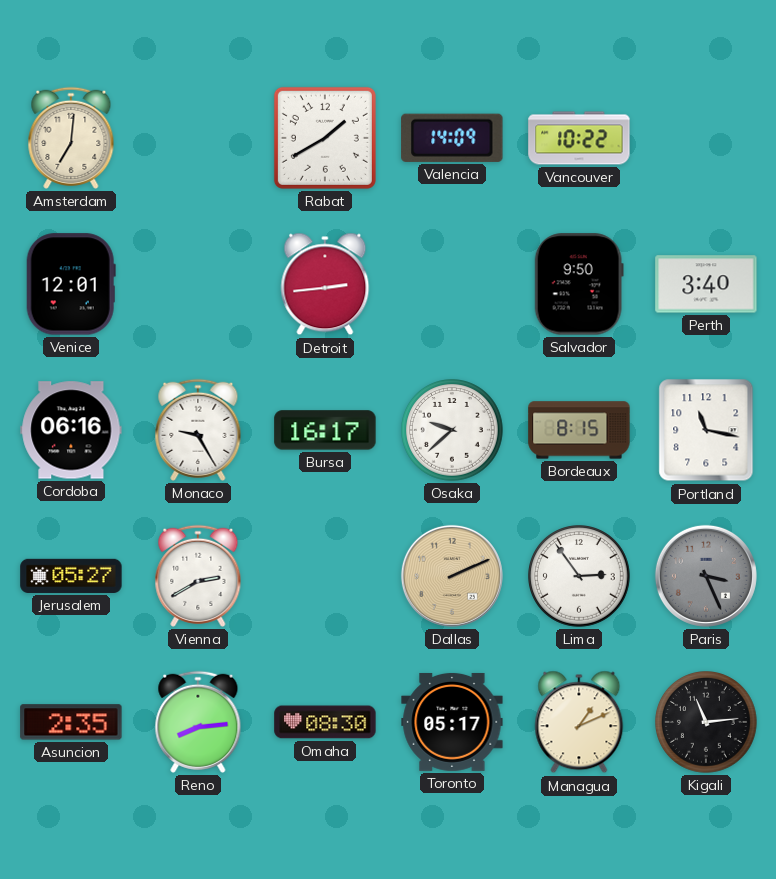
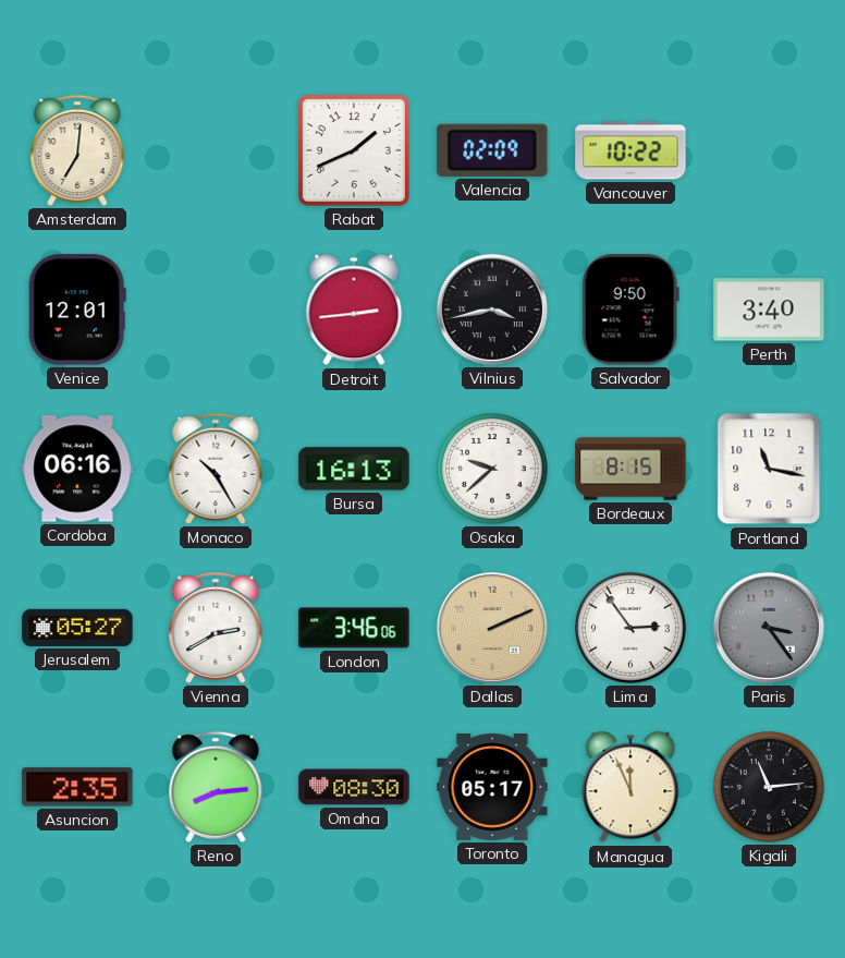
Rabat: 1:40 -> 1:41 (354, 150)
Valencia: 14:09 -> 02:09 (492, 150)
Vilnius: none -> 3:43 (492, 310)
Monaco: 9:25 -> 10:25 (216, 469)
Bursa: 16:17 -> 16:13 (354, 469)
London: none -> 3:46 (354, 628)
Paris: 3:26 -> 3:24 (769, 628)
Managua: 1:11 -> 11:56 (630, 787)
